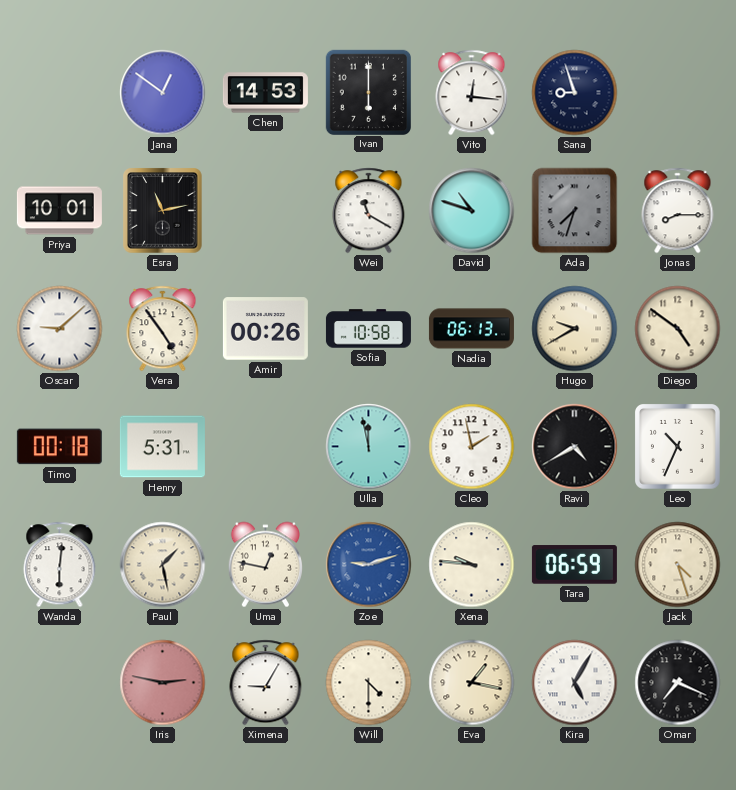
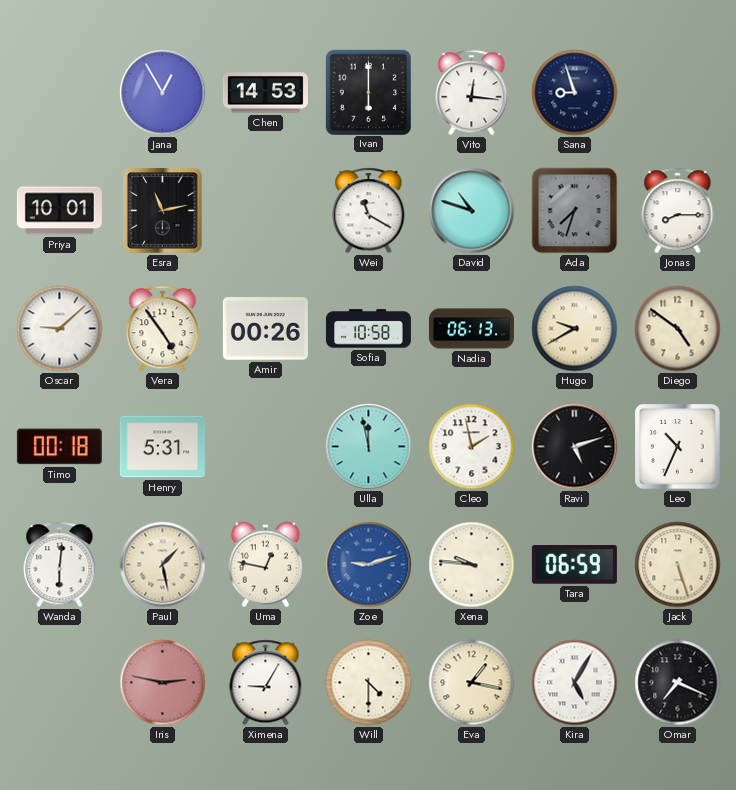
Jana: 12:51 -> 12:55 (163, 93)
Ravi: 4:40 -> 5:12 (575, 447)
Jack: 4:27 -> 5:27 (678, 565)
